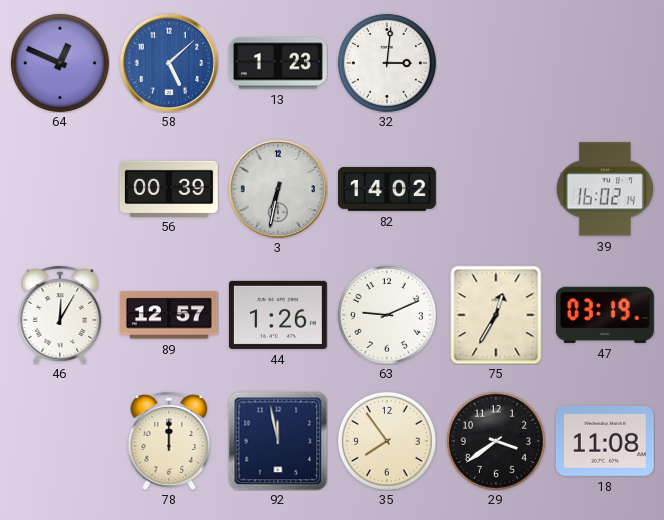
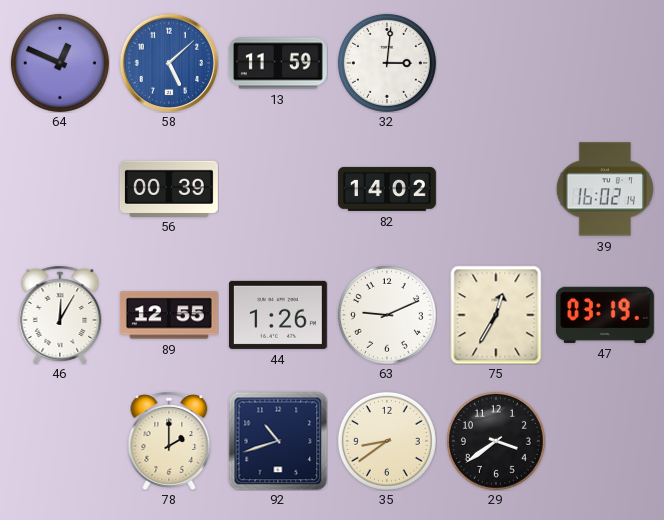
13: 1:23 -> 11:59 (278, 63)
3: 6:32 -> none (278, 189)
89: 12:57 -> 12:55 (169, 315)
78: 12:00 -> 2:00 (169, 441)
92: 11:58 -> 10:42 (278, 441)
35: 7:54 -> 8:39 (387, 441)
18: 11:08 -> none (605, 441)
